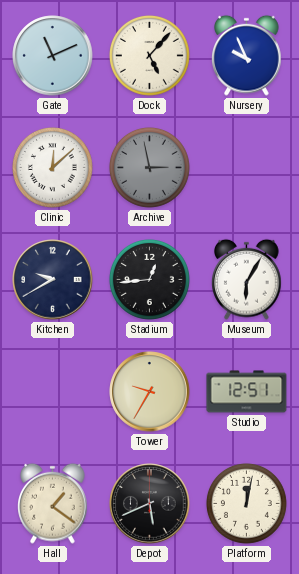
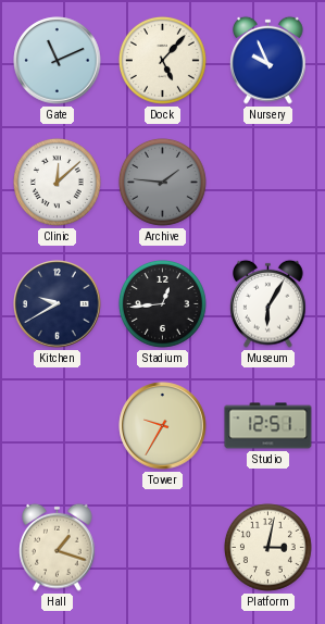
Archive: 2:58 -> 1:46 (162, 182)
Hall: 1:21 -> 1:18 (58, 547)
Depot: 5:41 -> none (150, 504)
Platform: 12:02 -> 3:02 (267, 547)
